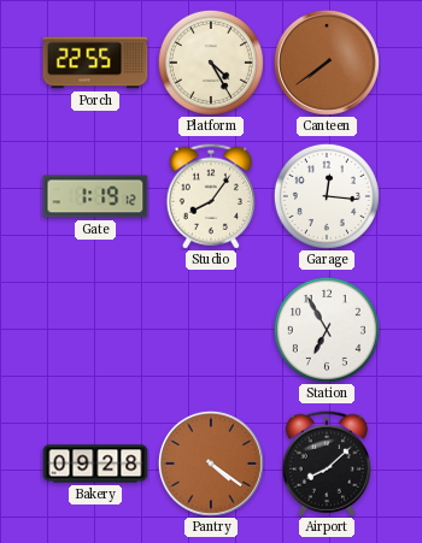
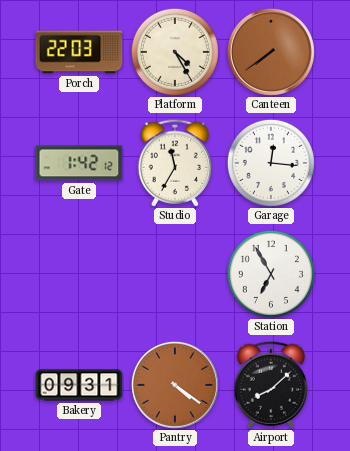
Porch: 22:55 -> 22:03 (79, 52)
Gate: 1:19 -> 1:42 (79, 163)
Studio: 8:06 -> 11:35 (174, 163)
Bakery: 09:28 -> 09:31 (79, 385)
